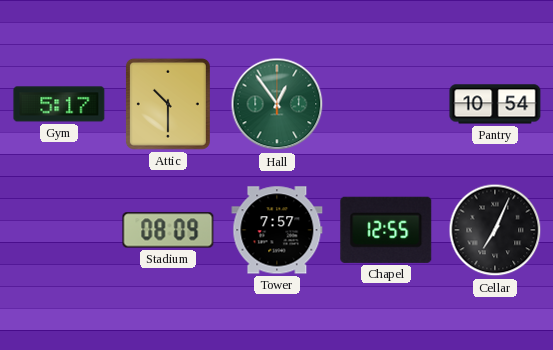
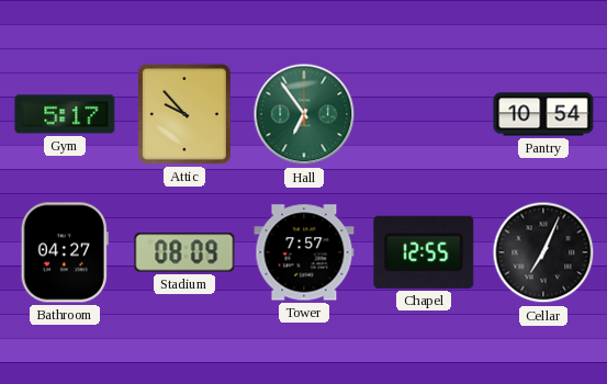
Attic: 10:30 -> 9:53 (184, 114)
Hall: 12:54 -> 6:54 (304, 114)
Bathroom: none -> 04:27 (65, 252)
